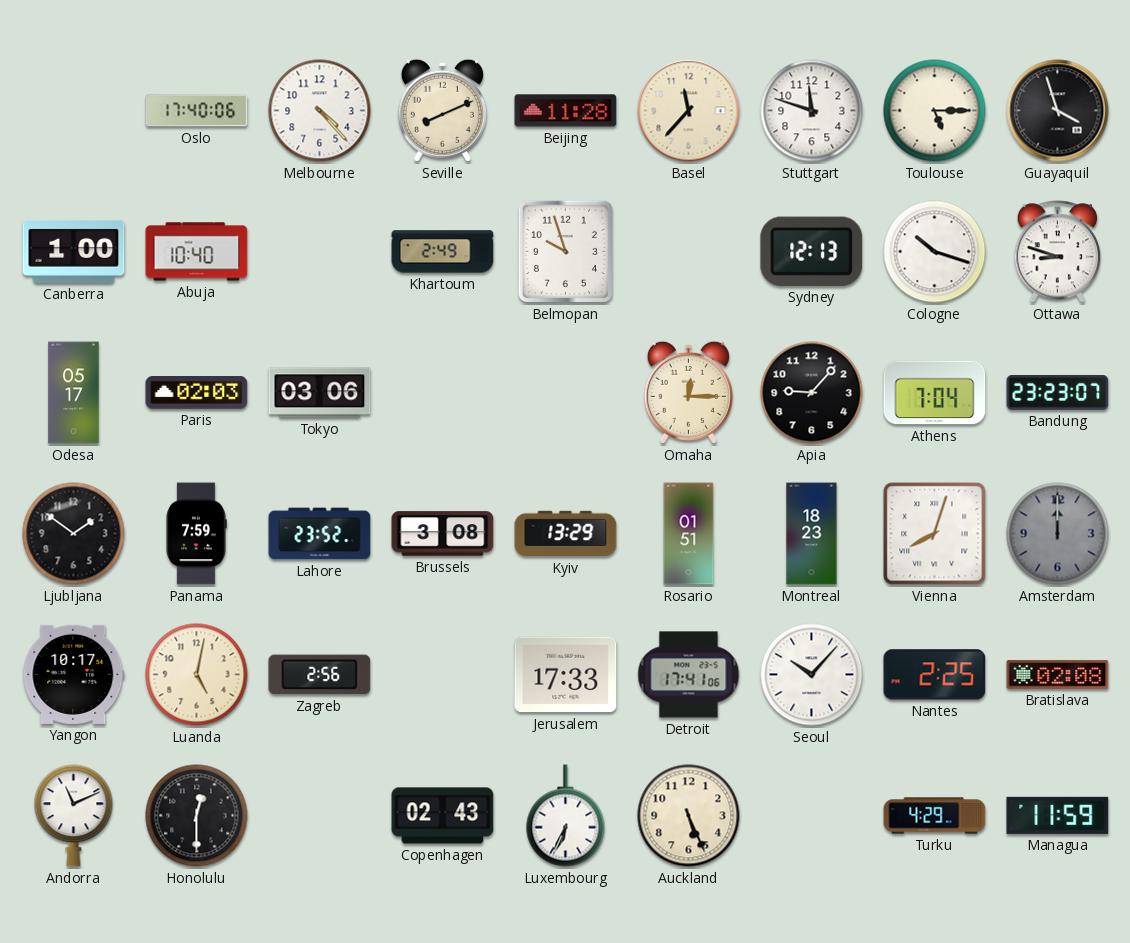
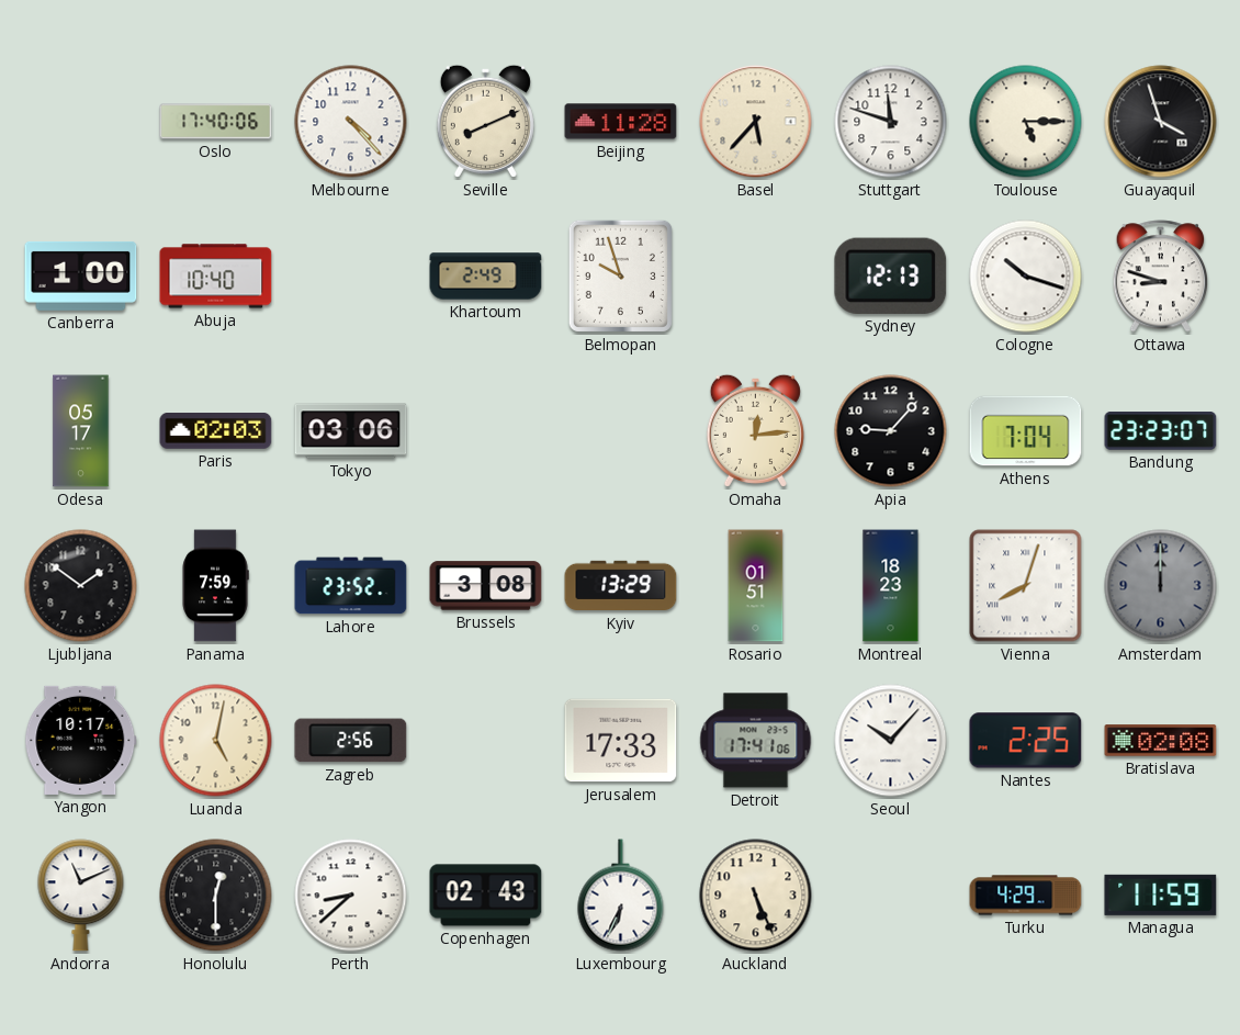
Basel: 11:37 -> 5:37 (756, 122)
Omaha: 12:15 -> 12:14 (755, 430)
Perth: none -> 8:38 (351, 896)
